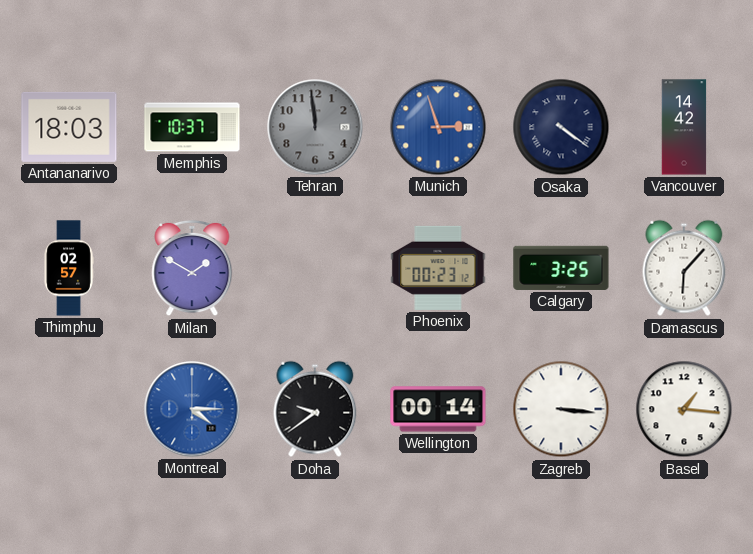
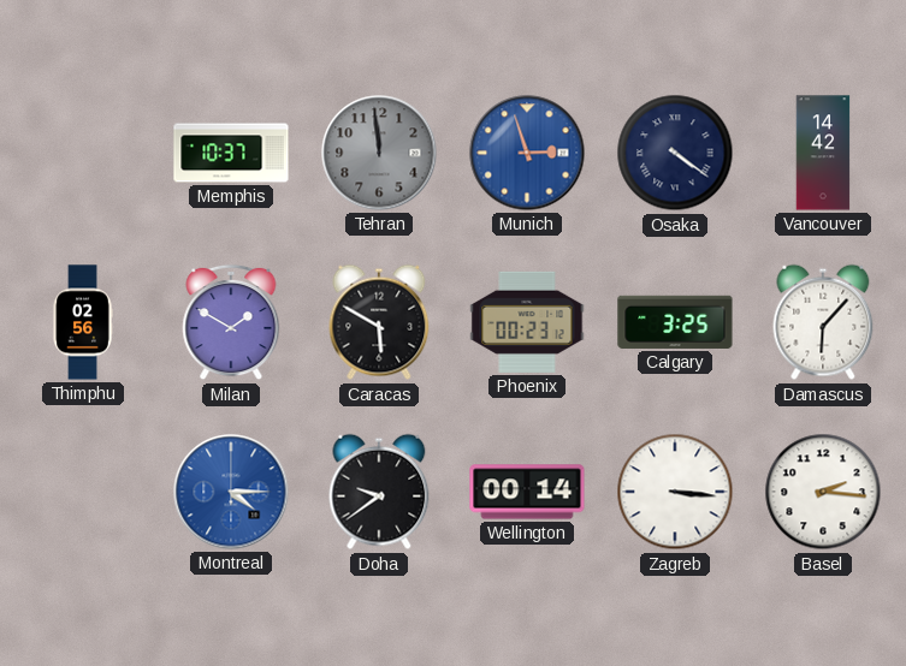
Antananarivo: 18:03 -> none (69, 127)
Thimphu: 02:57 -> 02:56 (83, 322)
Caracas: none -> 5:50 (379, 322)
Basel: 1:16 -> 2:16 (823, 492)
